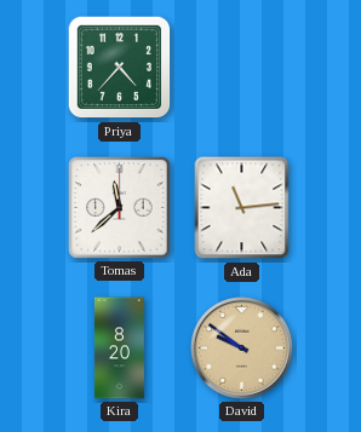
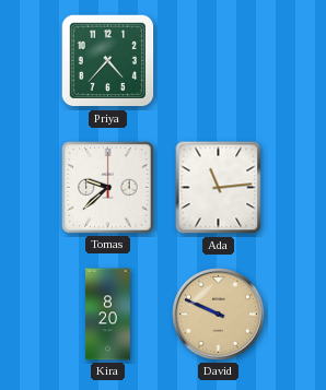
Tomas: 11:38 -> 9:38 (108, 188)
David: 9:51 -> 9:49 (219, 315)
